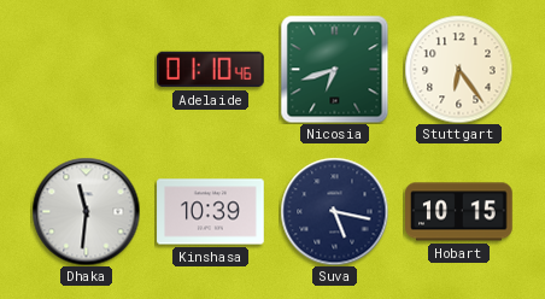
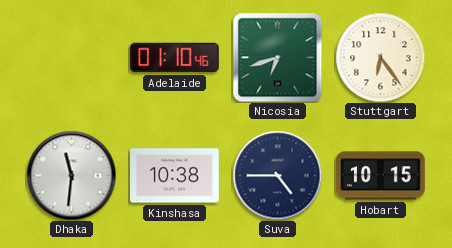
Kinshasa: 10:39 -> 10:38 (175, 176)
Suva: 5:17 -> 4:45 (277, 175)
